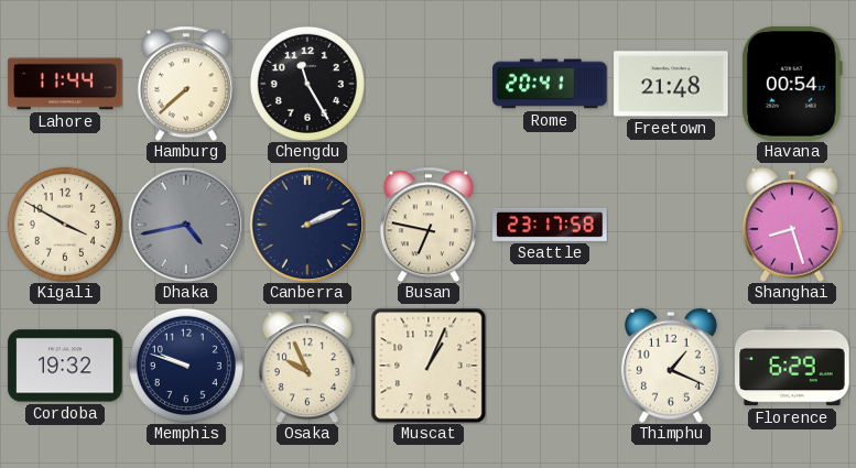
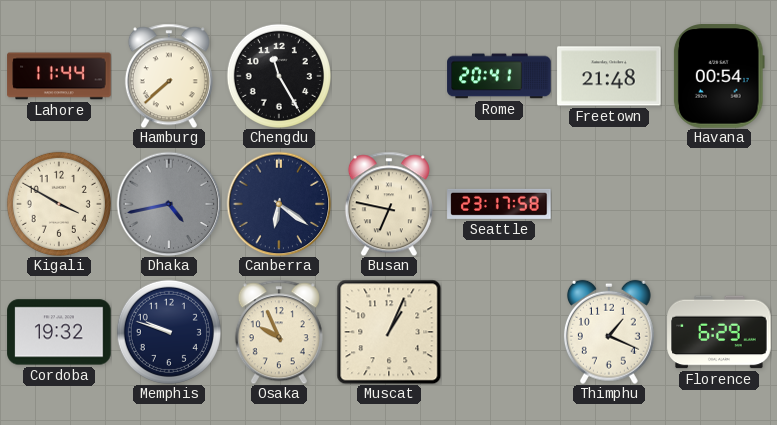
Canberra: 2:11 -> 6:21 (279, 204)
Shanghai: 8:27 -> none (792, 225)
